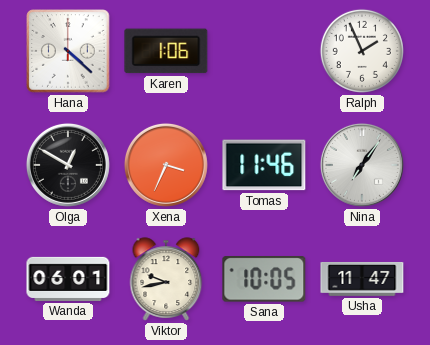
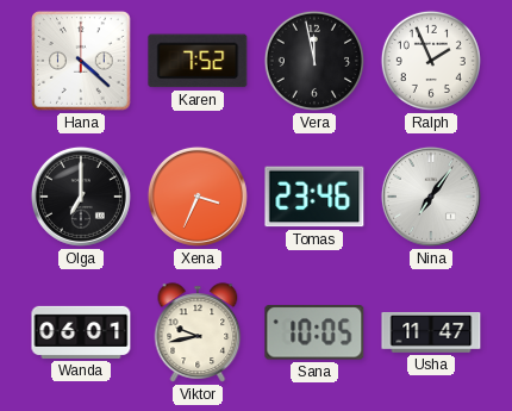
Karen: 1:06 -> 7:52 (198, 61)
Vera: none -> 11:58 (314, 61)
Olga: 12:50 -> 7:00 (81, 197)
Tomas: 11:46 -> 23:46 (314, 197)
